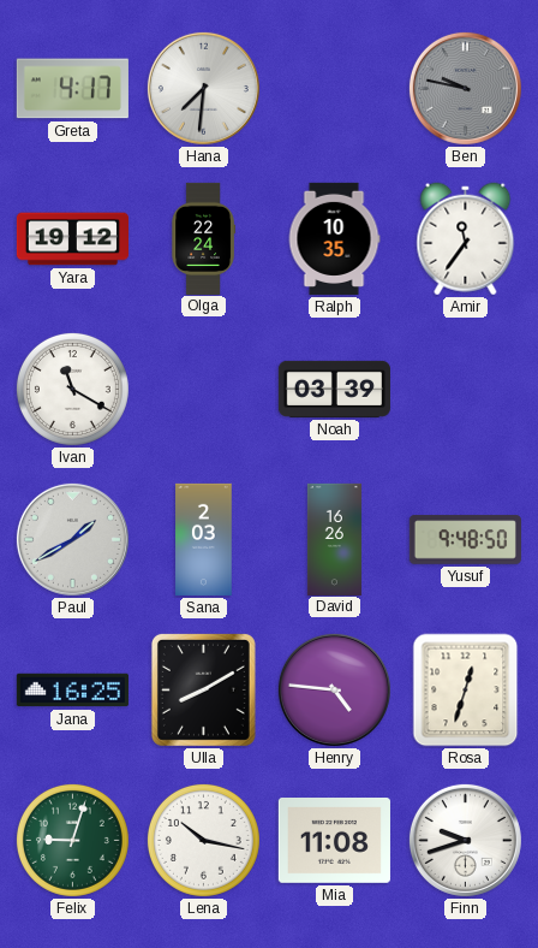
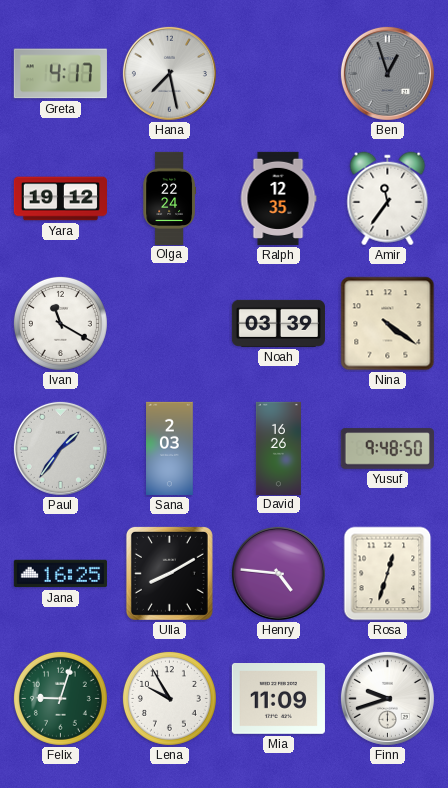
Hana: 7:31 -> 7:28 (169, 73)
Ben: 9:47 -> 12:57 (387, 73)
Ralph: 10:35 -> 12:35 (278, 198)
Nina: none -> 4:21 (388, 324)
Paul: 1:40 -> 1:36 (60, 448)
Lena: 10:17 -> 9:55 (169, 698)
Mia: 11:08 -> 11:09 (278, 699)
